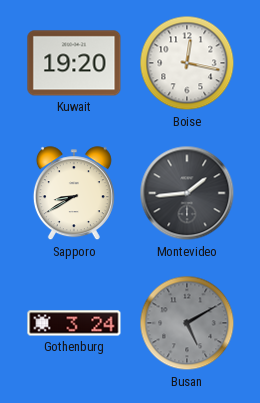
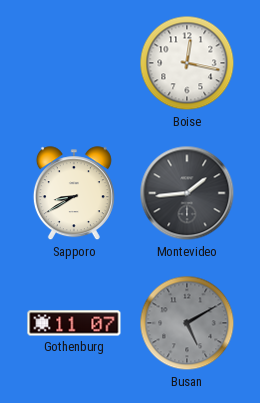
Kuwait: 19:20 -> none (74, 63)
Gothenburg: 3:24 -> 11:07 (74, 323)
